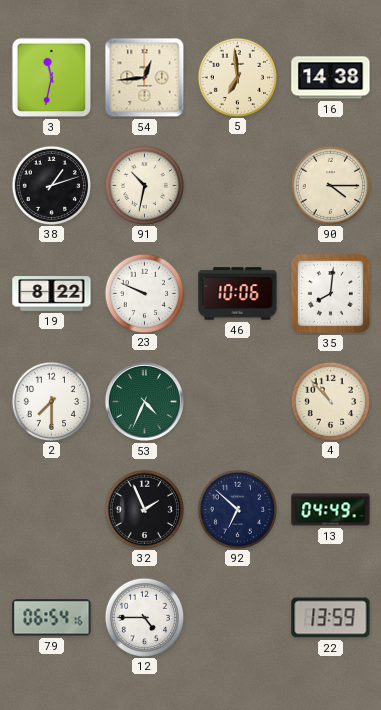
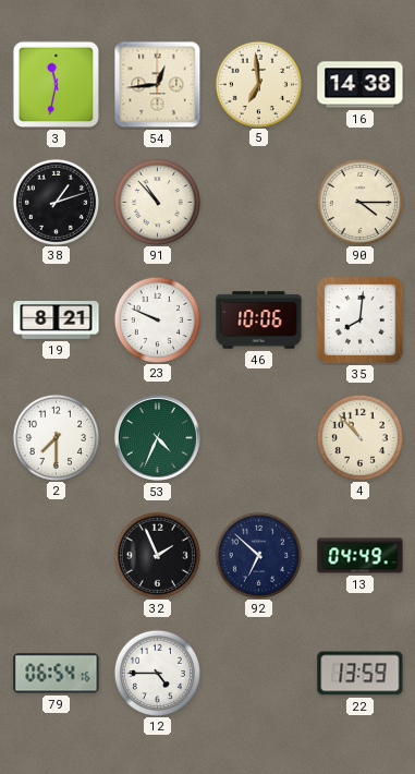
91: 10:32 -> 10:53 (157, 202)
19: 8:22 -> 8:21 (57, 321)
